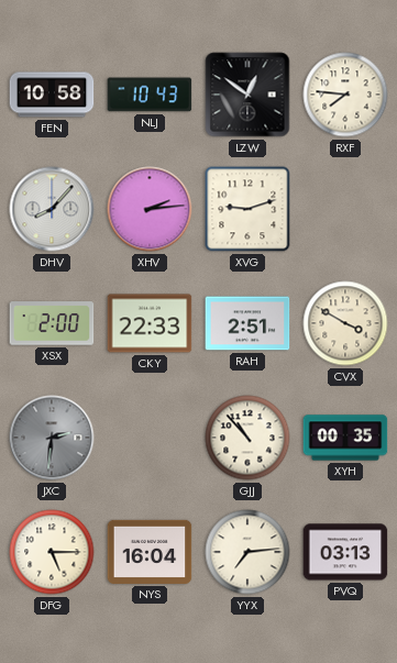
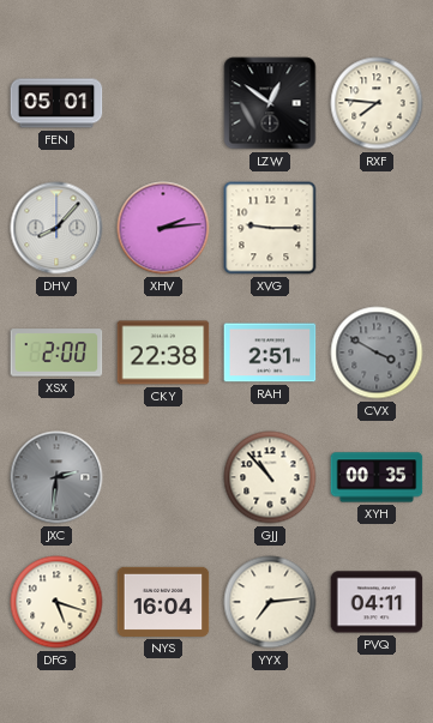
FEN: 10:58 -> 05:01 (56, 103)
NLJ: 10:43 -> none (150, 95)
XVG: 9:12 -> 9:15 (270, 228)
CKY: 22:33 -> 22:38 (163, 353)
CVX dial: cream -> grey (377, 353)
DFG: 5:15 -> 5:18 (56, 602)
PVQ: 03:13 -> 04:11 (377, 602)
